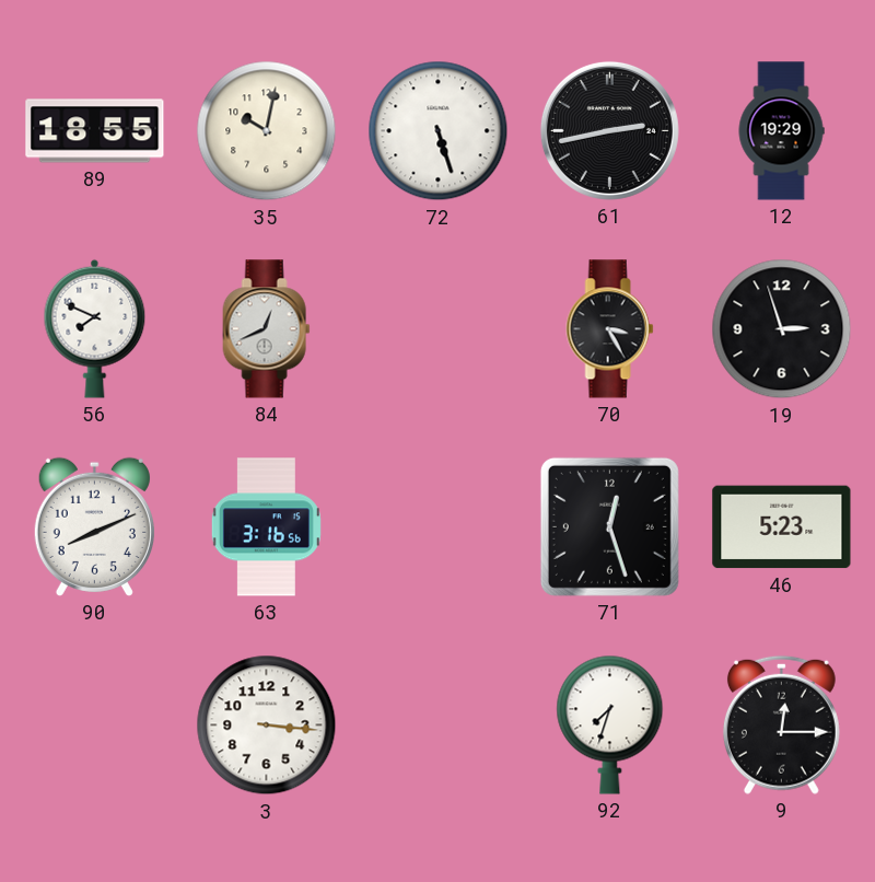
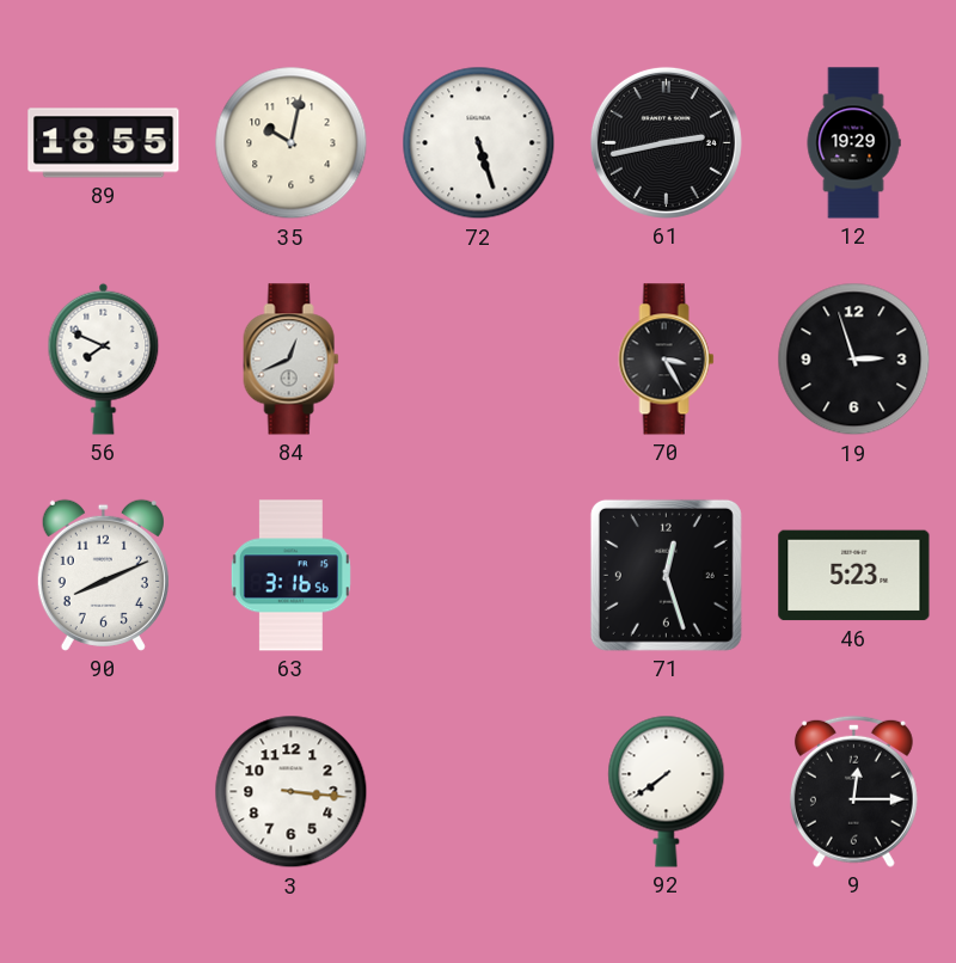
92: 7:33 -> 7:39 (667, 791)
